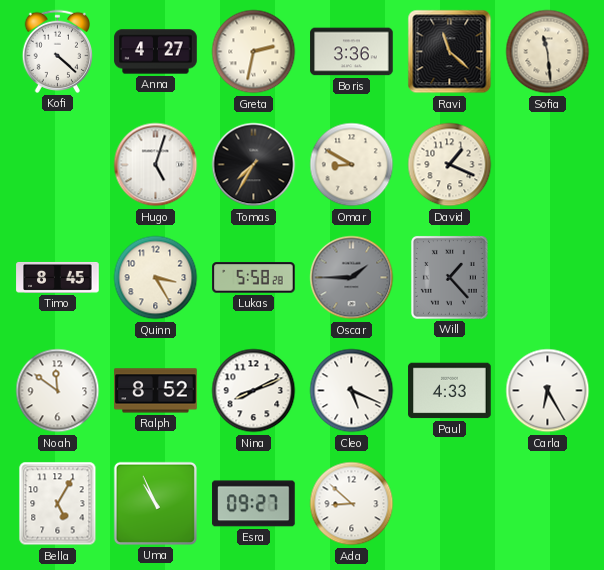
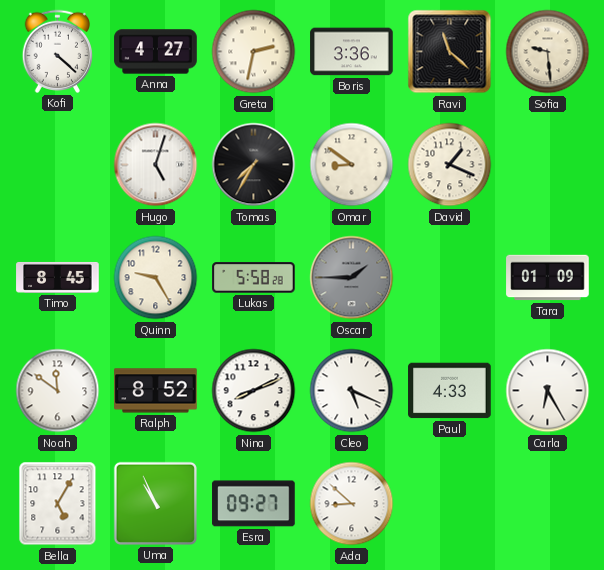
Sofia: 11:29 -> 9:29 (548, 52)
Omar: 8:50 -> 8:51 (352, 165)
Quinn: 3:25 -> 9:25 (156, 278)
Will: 1:23 -> none (449, 277)
Tara: none -> 01:09 (548, 278)
